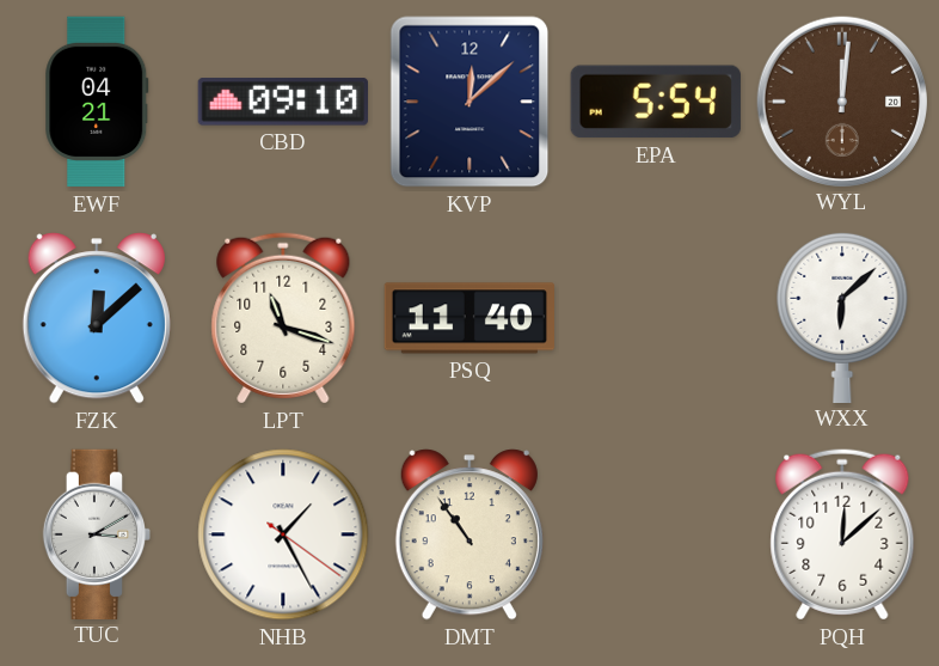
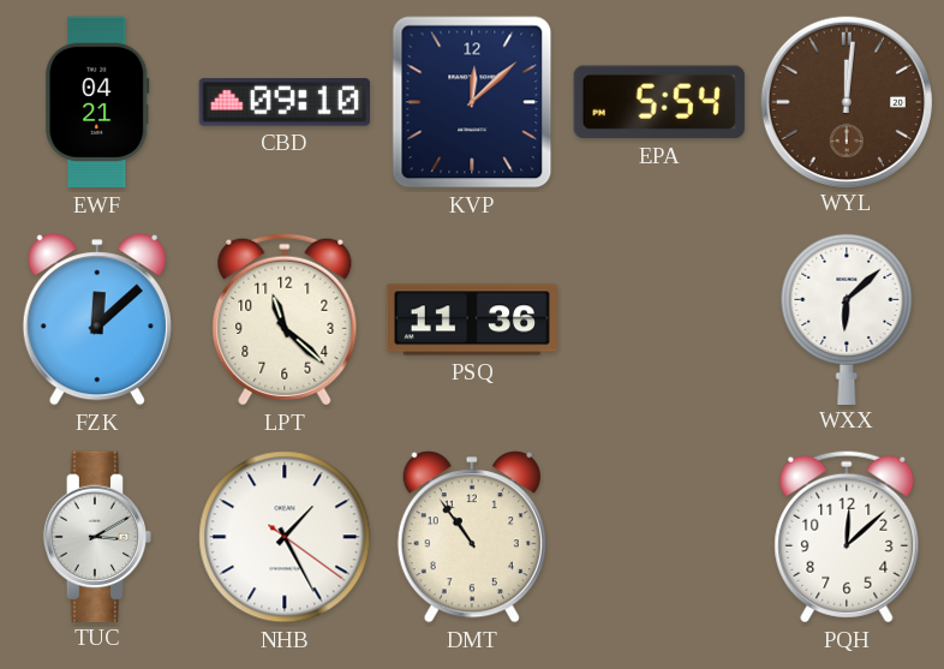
LPT: 11:18 -> 11:22 (285, 319)
PSQ: 11:40 -> 11:36 (471, 319)
